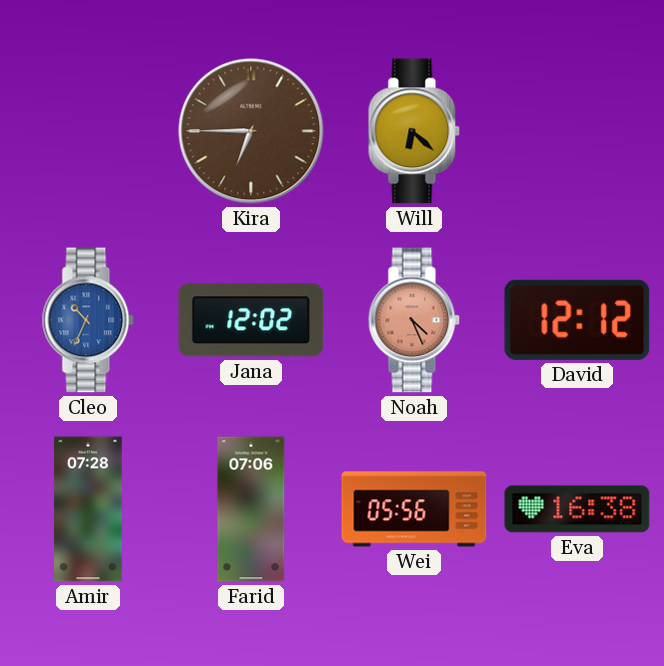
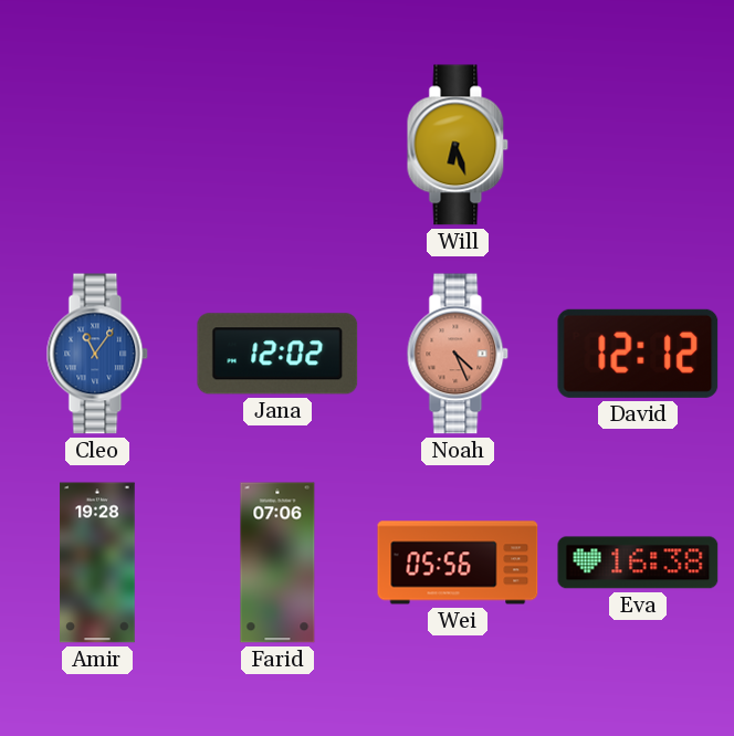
Kira: 6:45 -> none (251, 131)
Will: 6:22 -> 6:27 (458, 145)
Cleo: 10:34 -> 11:06 (97, 354)
Amir: 07:28 -> 19:28 (97, 562)
